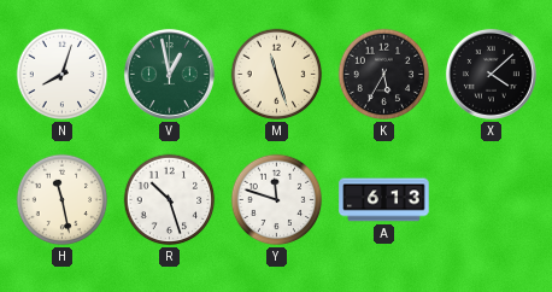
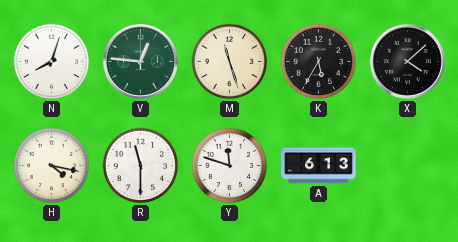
V: 12:58 -> 12:46 (140, 61)
H: 11:28 -> 4:17 (52, 166)
R: 10:27 -> 11:30 (141, 166)
